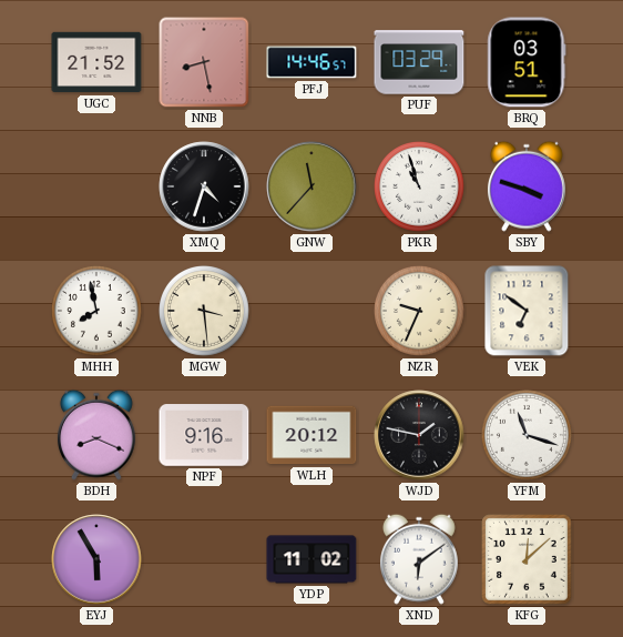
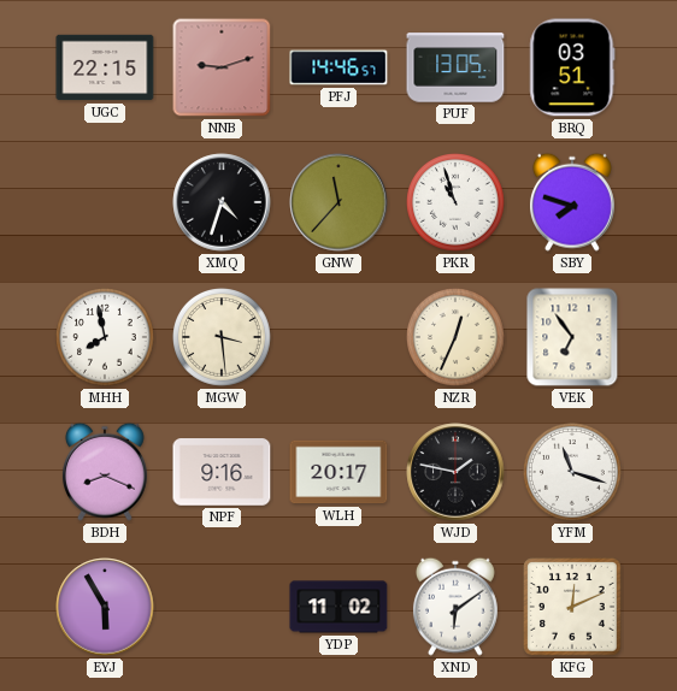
UGC: 21:52 -> 22:15 (105, 67)
NNB: 8:28 -> 9:12 (222, 67)
PUF: 03:29 -> 13:05 (455, 67)
SBY: 3:48 -> 7:48 (572, 202)
NZR: 9:34 -> 12:34 (457, 338)
VEK: 6:51 -> 6:54 (572, 337)
WLH: 20:12 -> 20:17 (338, 472)
KFG: 12:08 -> 12:11 (573, 608)
